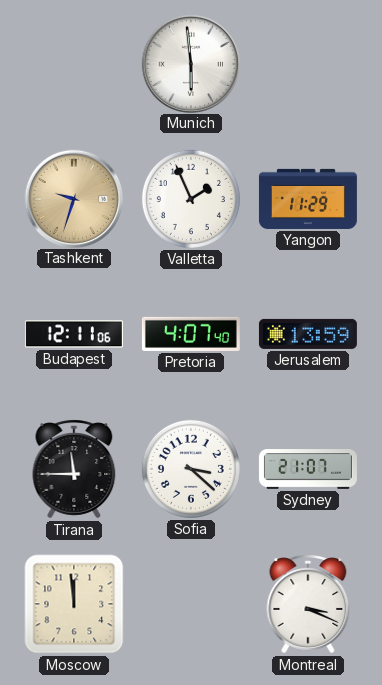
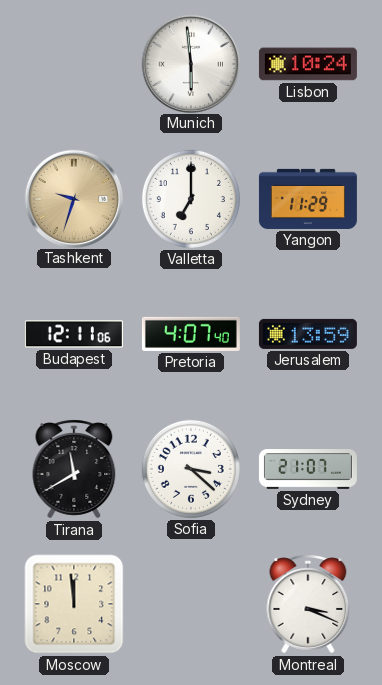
Lisbon: none -> 10:24 (308, 64)
Valletta: 1:56 -> 7:00 (191, 199)
Tirana: 11:45 -> 11:40 (74, 469)
